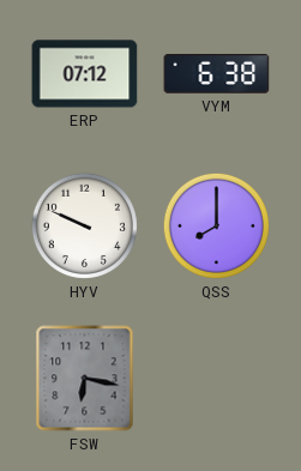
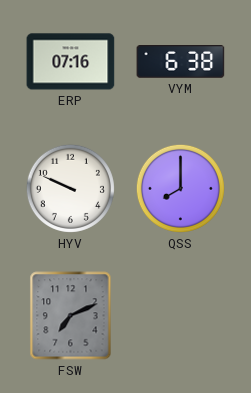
ERP: 07:12 -> 07:16 (71, 62)
FSW: 6:17 -> 7:11 (71, 316)
